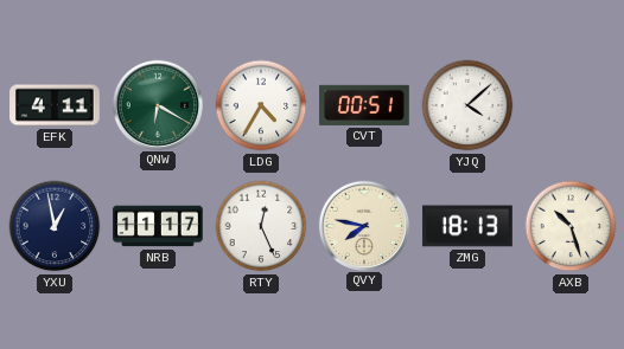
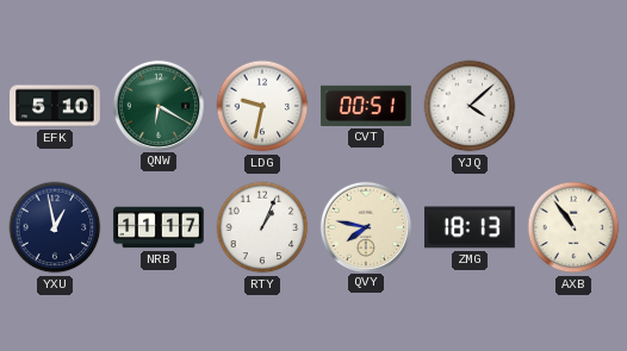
EFK: 4:11 -> 5:10 (55, 106)
LDG: 4:35 -> 9:32 (262, 106)
RTY: 12:26 -> 1:04 (262, 227)
AXB: 10:27 -> 10:54 (573, 227)
